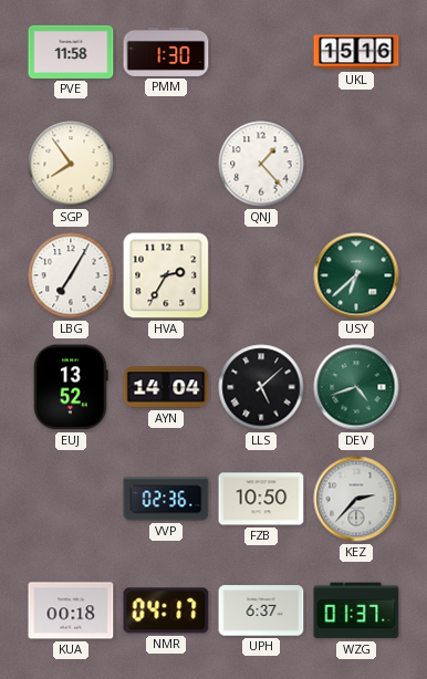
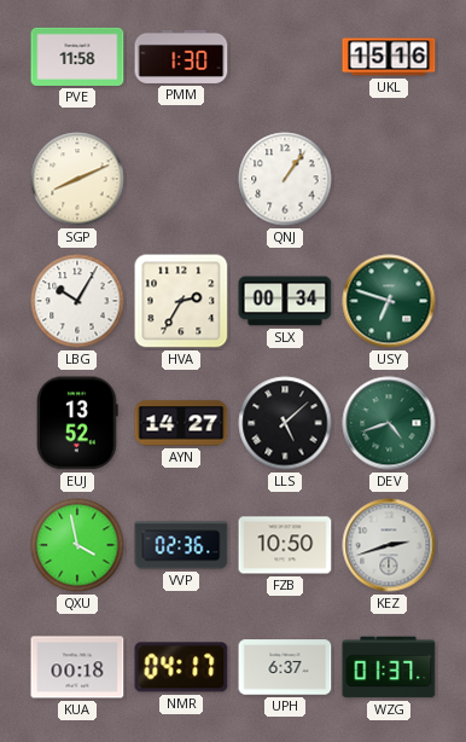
SGP: 7:54 -> 8:11 (77, 179)
QNJ: 1:23 -> 1:06 (285, 179)
LBG: 7:05 -> 10:05 (77, 301)
SLX: none -> 00:34 (285, 301)
USY: 6:38 -> 6:48 (389, 301)
AYN: 14:04 -> 14:27 (181, 423)
QXU: none -> 3:58 (77, 545)
KEZ: 2:37 -> 2:42 (389, 545)
